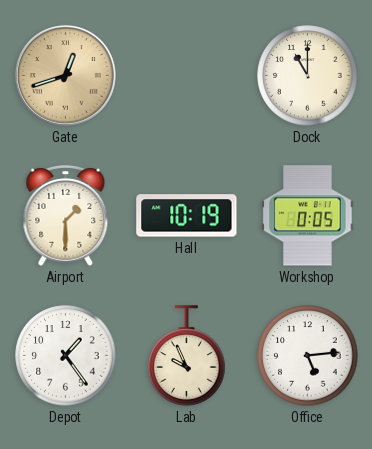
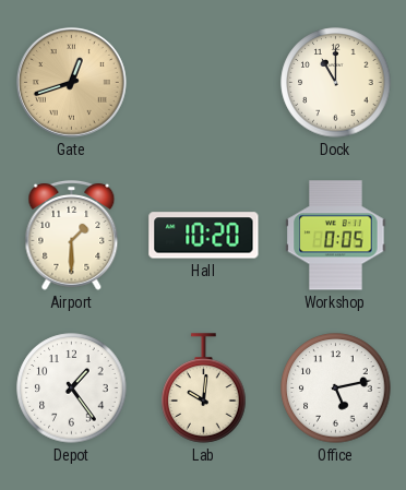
Hall: 10:19 -> 10:20 (204, 236)
Lab: 9:56 -> 10:01 (204, 389)
Office: 5:14 -> 5:13 (336, 389)
